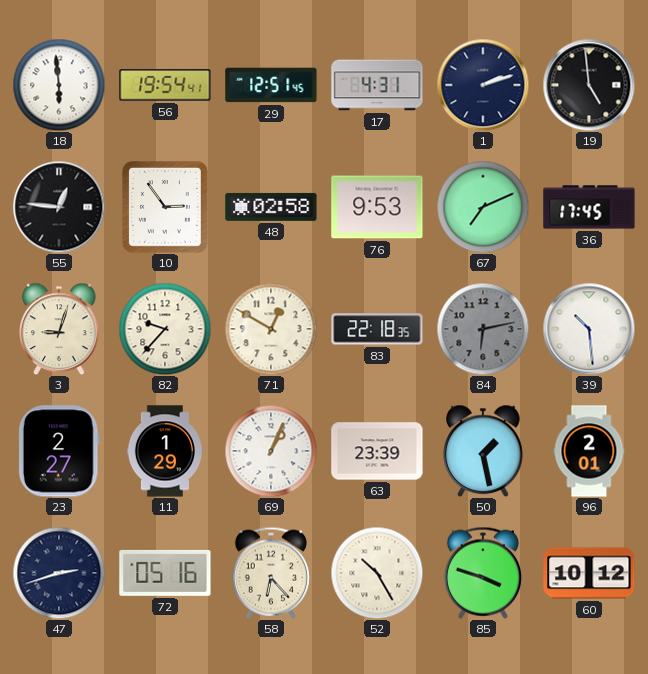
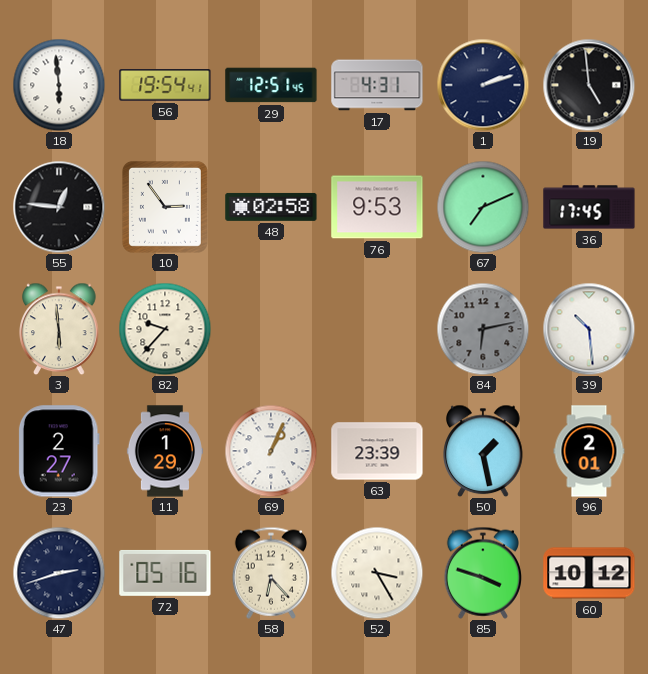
3: 9:03 -> 5:59 (59, 329)
71: 12:50 -> none (271, 329)
83: 22:18 -> none (377, 329)
52: 10:25 -> 3:25 (377, 573)
